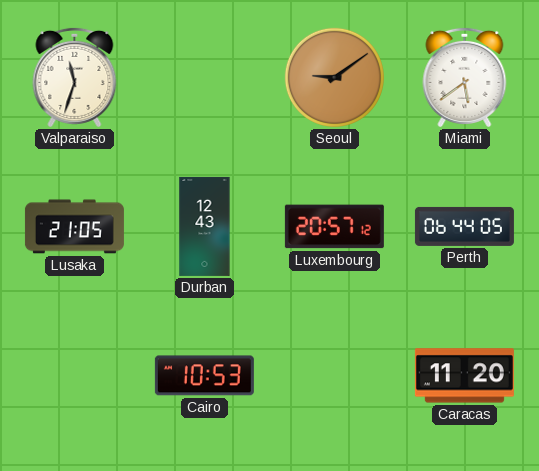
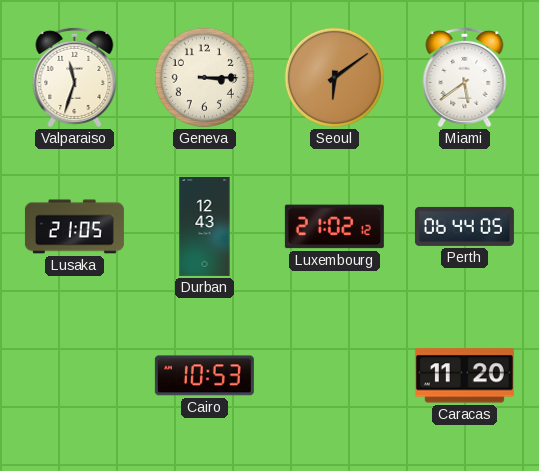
Geneva: none -> 3:15 (204, 77)
Seoul: 9:09 -> 6:09 (334, 77)
Luxembourg: 20:57 -> 21:02 (334, 227)
